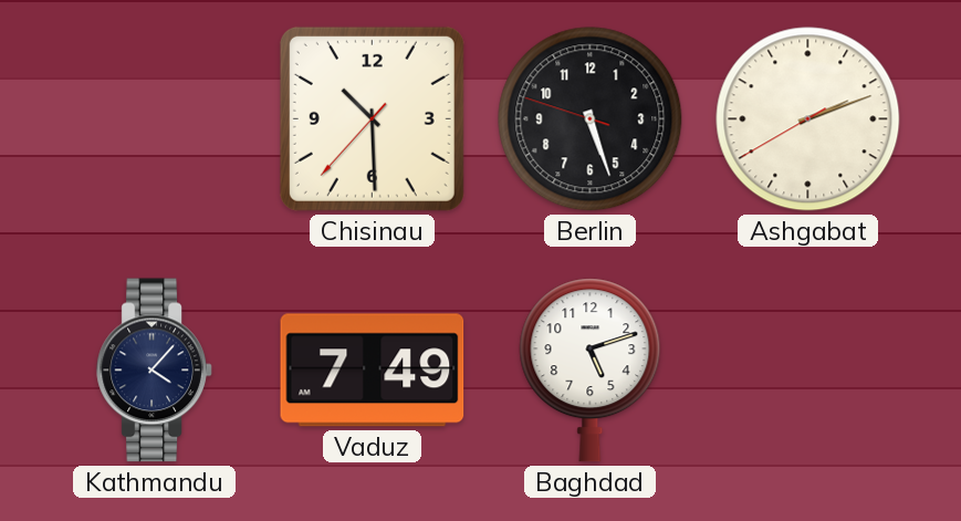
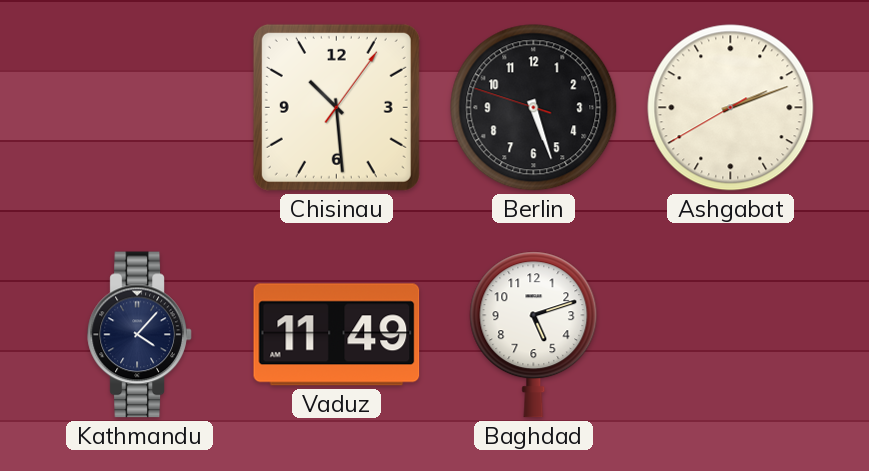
Chisinau: 10:29:37 -> 10:29:06 (336, 107)
Vaduz: 7:49 -> 11:49 (337, 335)
